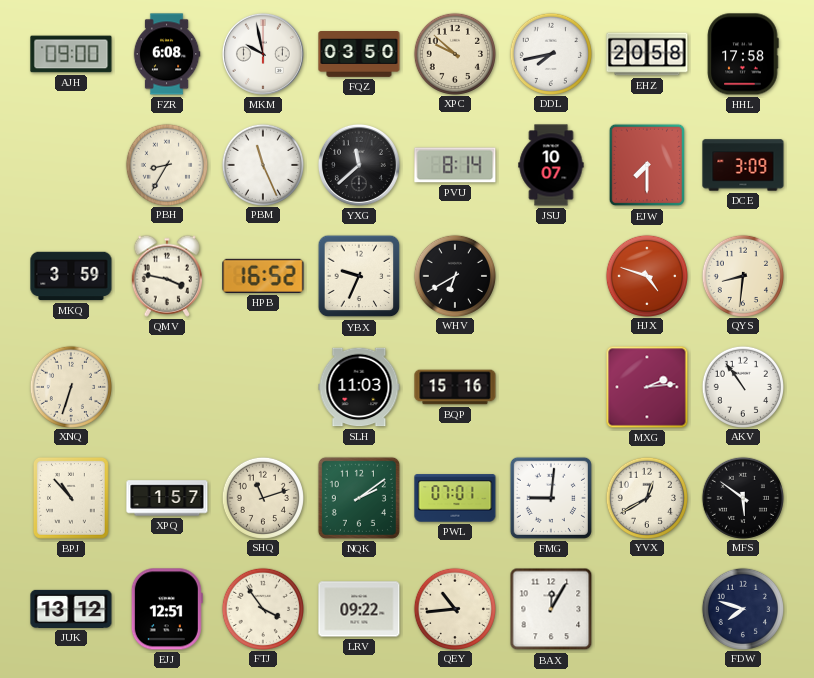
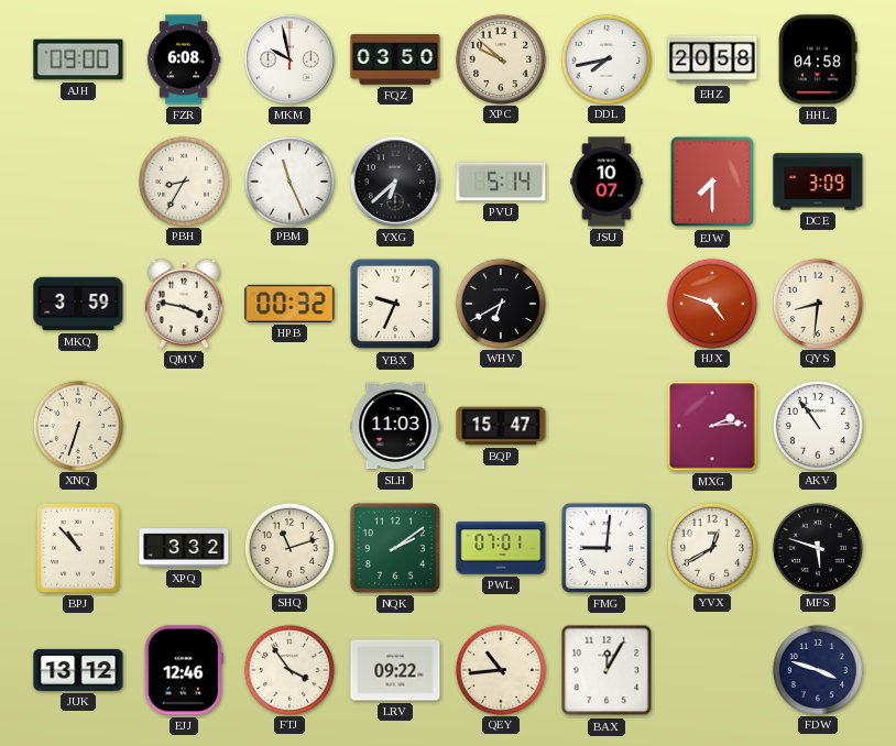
HHL: 17:58 -> 04:58 (818, 59)
YXG: 11:38 -> 6:38 (395, 182)
PVU: 8:14 -> 5:14 (501, 182)
HPB: 16:52 -> 00:32 (289, 304)
BQP: 15:16 -> 15:47 (501, 426)
XPQ: 1:57 -> 3:32 (184, 548)
MFS: 5:51 -> 5:48 (817, 547)
EJJ: 12:51 -> 12:46 (184, 670)
FDW: 7:48 -> 3:48 (817, 669)
